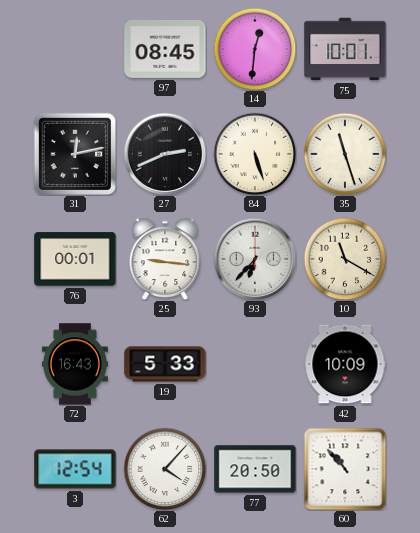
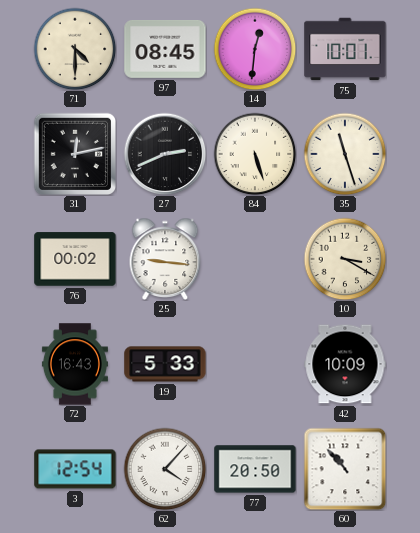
71: none -> 4:30 (75, 49)
76: 00:01 -> 00:02 (75, 259)
93: 6:37 -> none (255, 259)
10: 11:20 -> 3:20 (345, 259)
